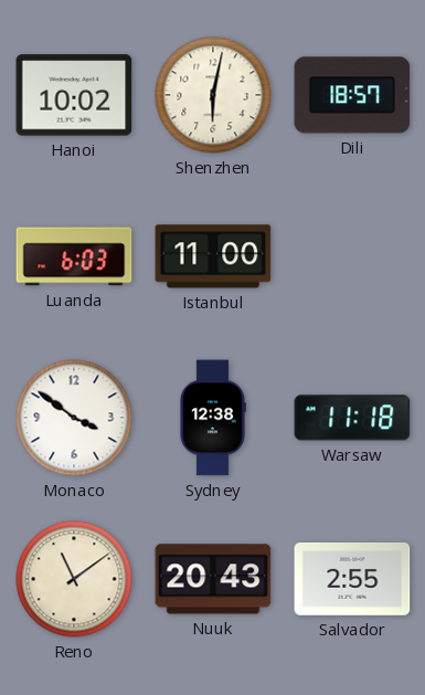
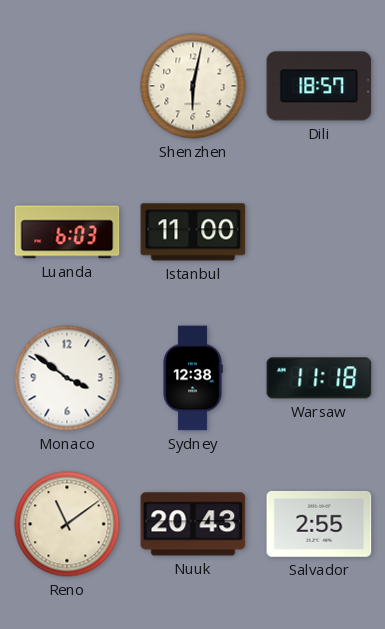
Hanoi: 10:02 -> none (74, 95)
